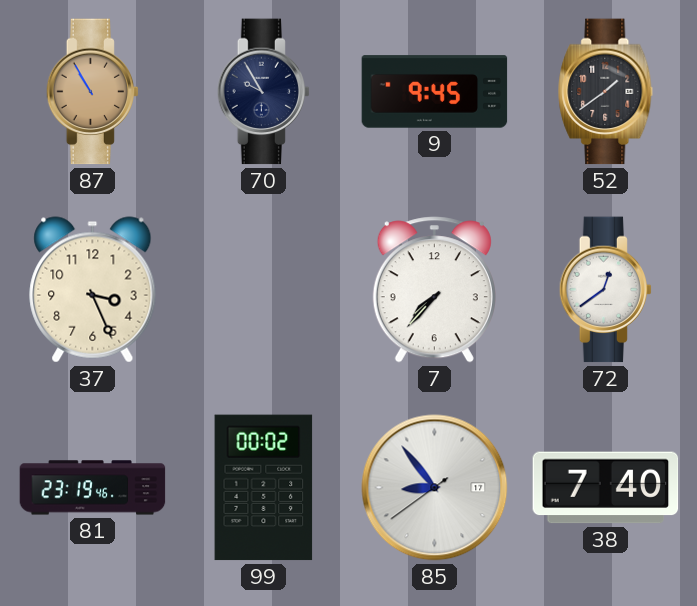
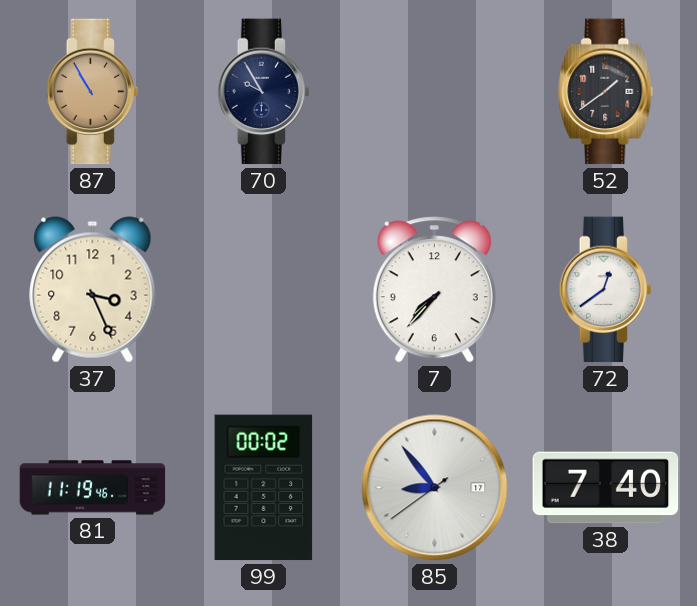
9: 9:45 -> none (435, 92)
81: 23:19 -> 11:19 (93, 488)
